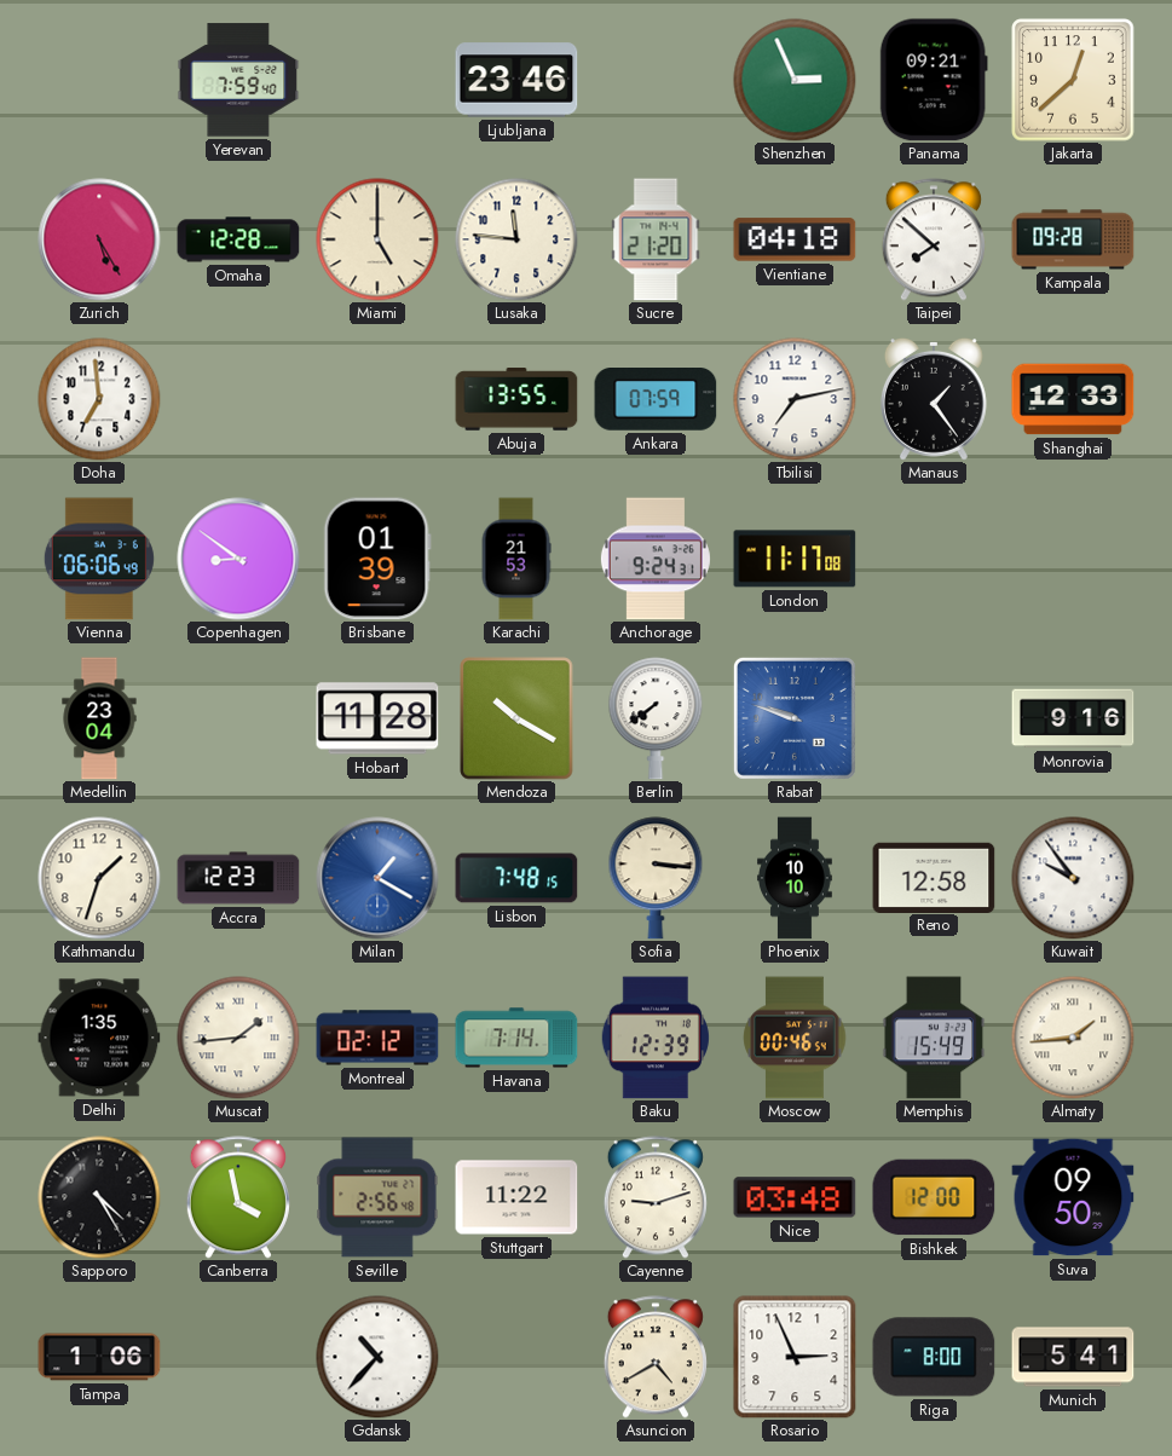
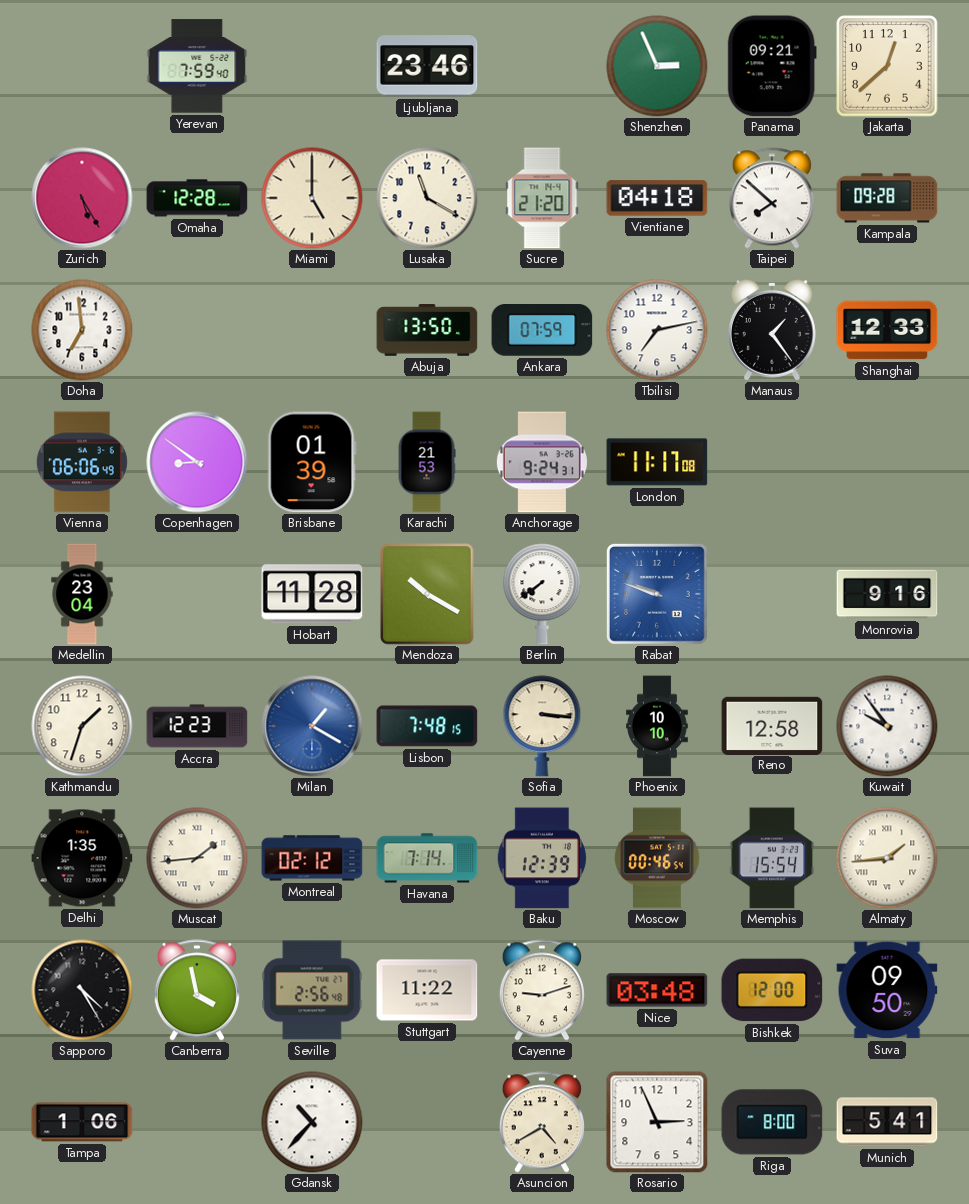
Lusaka: 11:46 -> 11:20 (427, 198)
Abuja: 13:55 -> 13:50 (427, 330)
Memphis: 15:49 -> 15:54 (772, 858)
